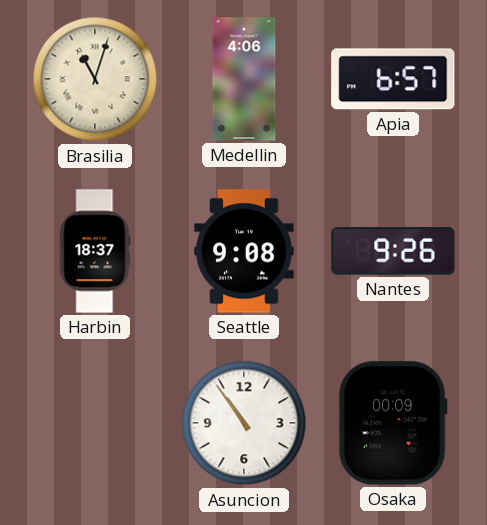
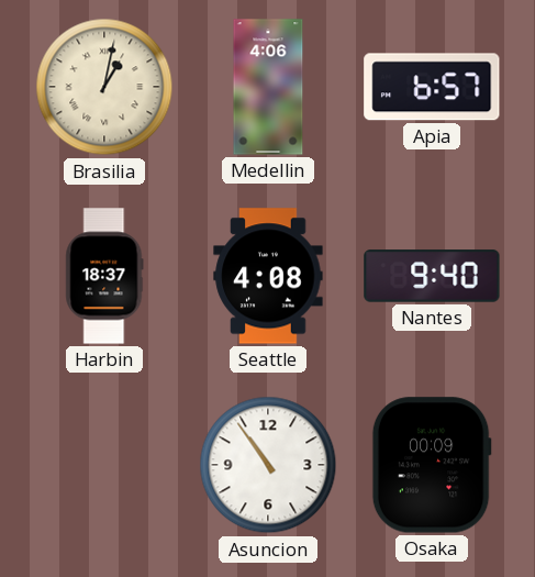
Brasilia: 11:03 -> 1:02 (104, 87)
Seattle: 9:08 -> 4:08 (268, 276)
Nantes: 9:26 -> 9:40 (432, 276)
